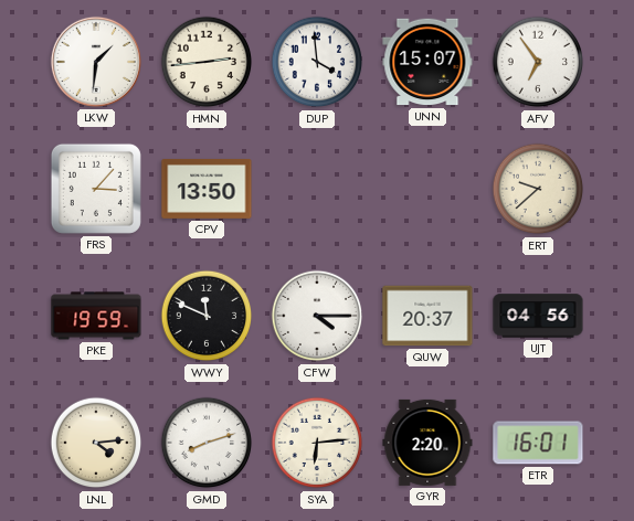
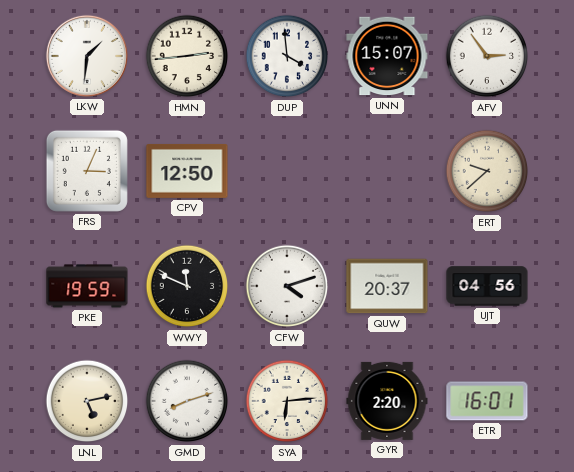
AFV: 6:54 -> 2:54 (487, 56)
FRS: 3:07 -> 3:04 (87, 171)
CPV: 13:50 -> 12:50 (187, 171)
CFW: 4:15 -> 4:12 (287, 286)
LNL: 4:14 -> 5:13 (87, 401)
